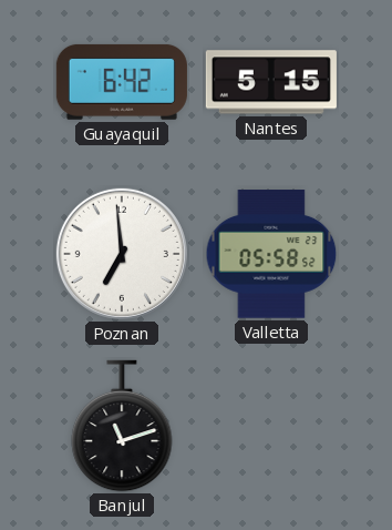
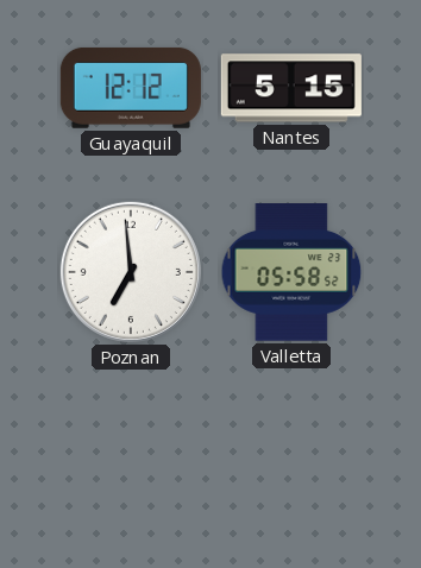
Guayaquil: 6:42 -> 12:12 (131, 88)
Banjul: 11:12 -> none (122, 426)
